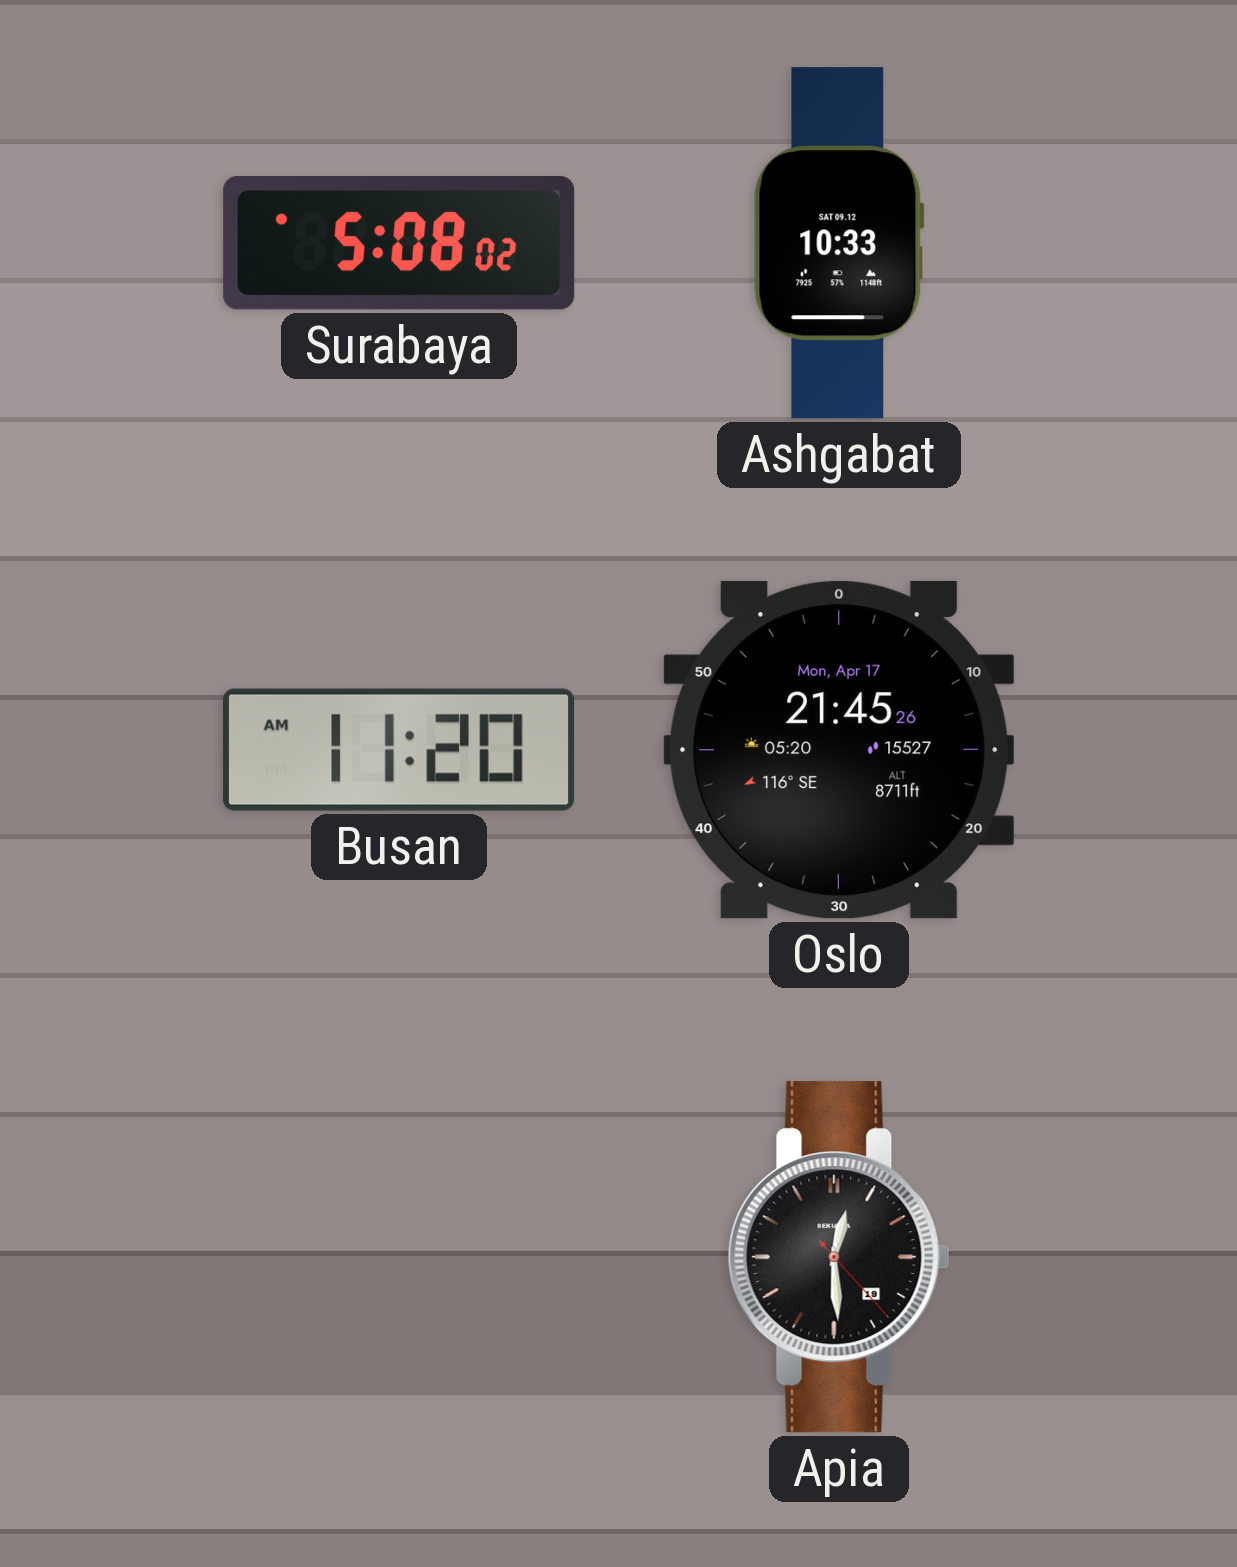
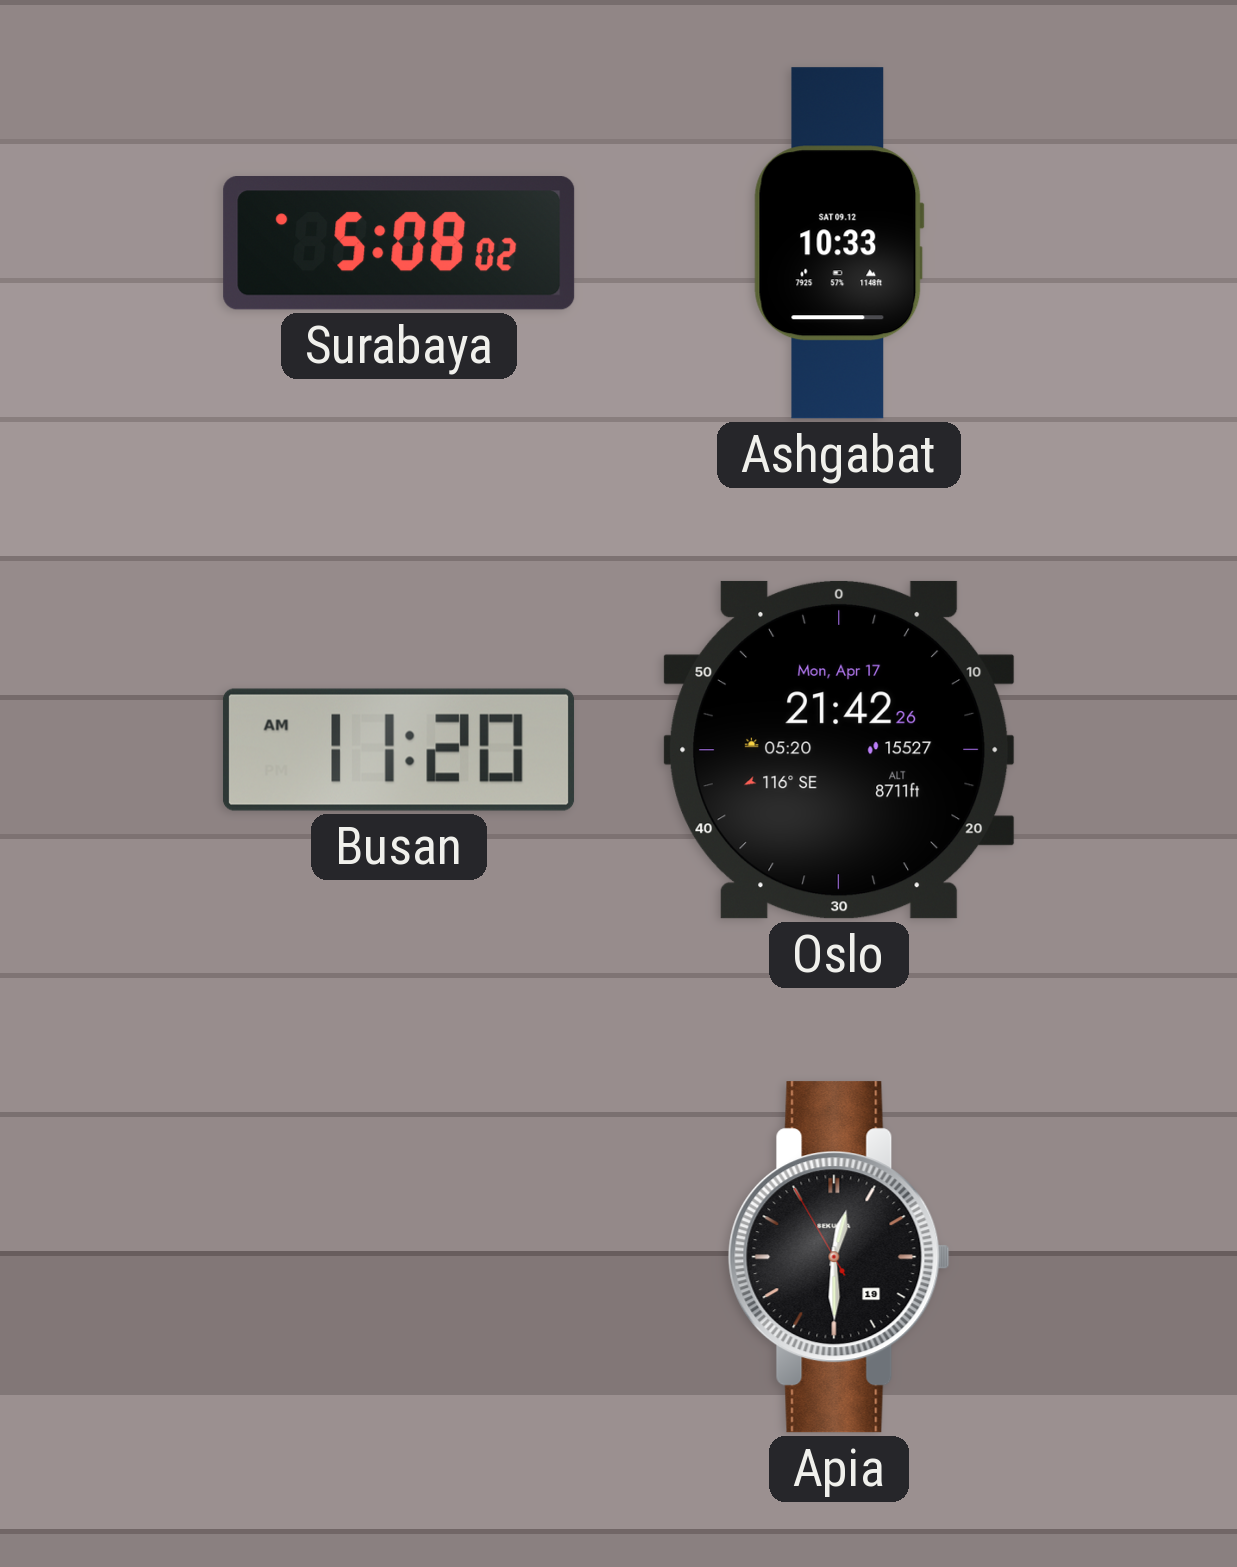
Oslo: 21:45 -> 21:42 (839, 750)
Apia: 12:29:23 -> 12:29:55 (839, 1257)
